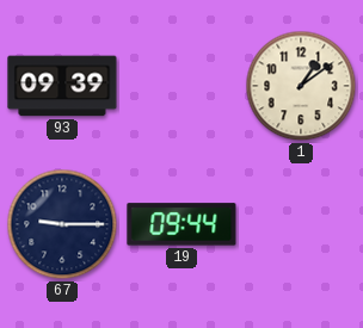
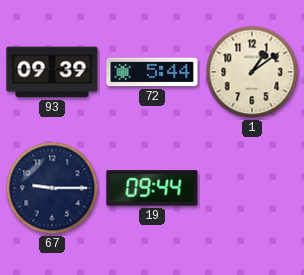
72: none -> 5:44 (152, 72)
